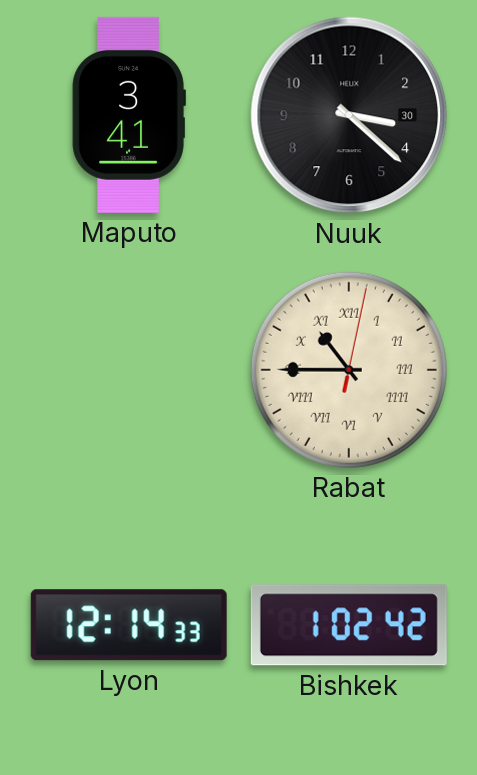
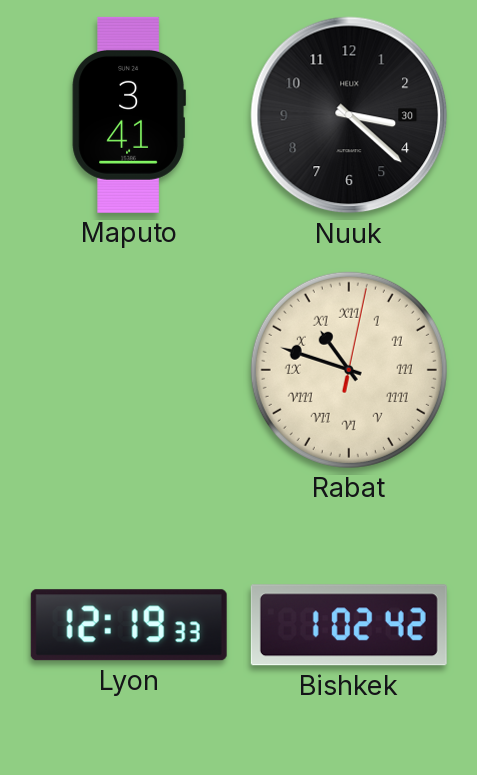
Rabat: 10:45 -> 10:48 (349, 370)
Lyon: 12:14 -> 12:19 (129, 625)
